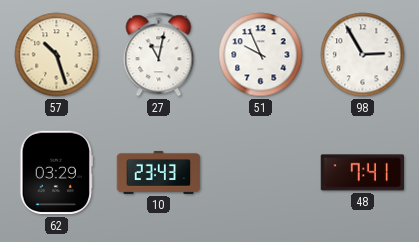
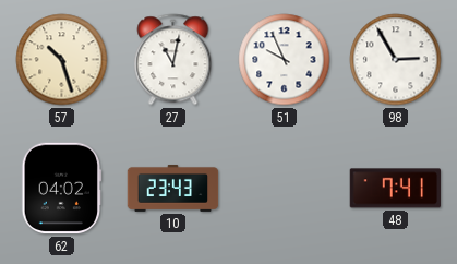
62: 03:29 -> 04:02 (62, 189)
